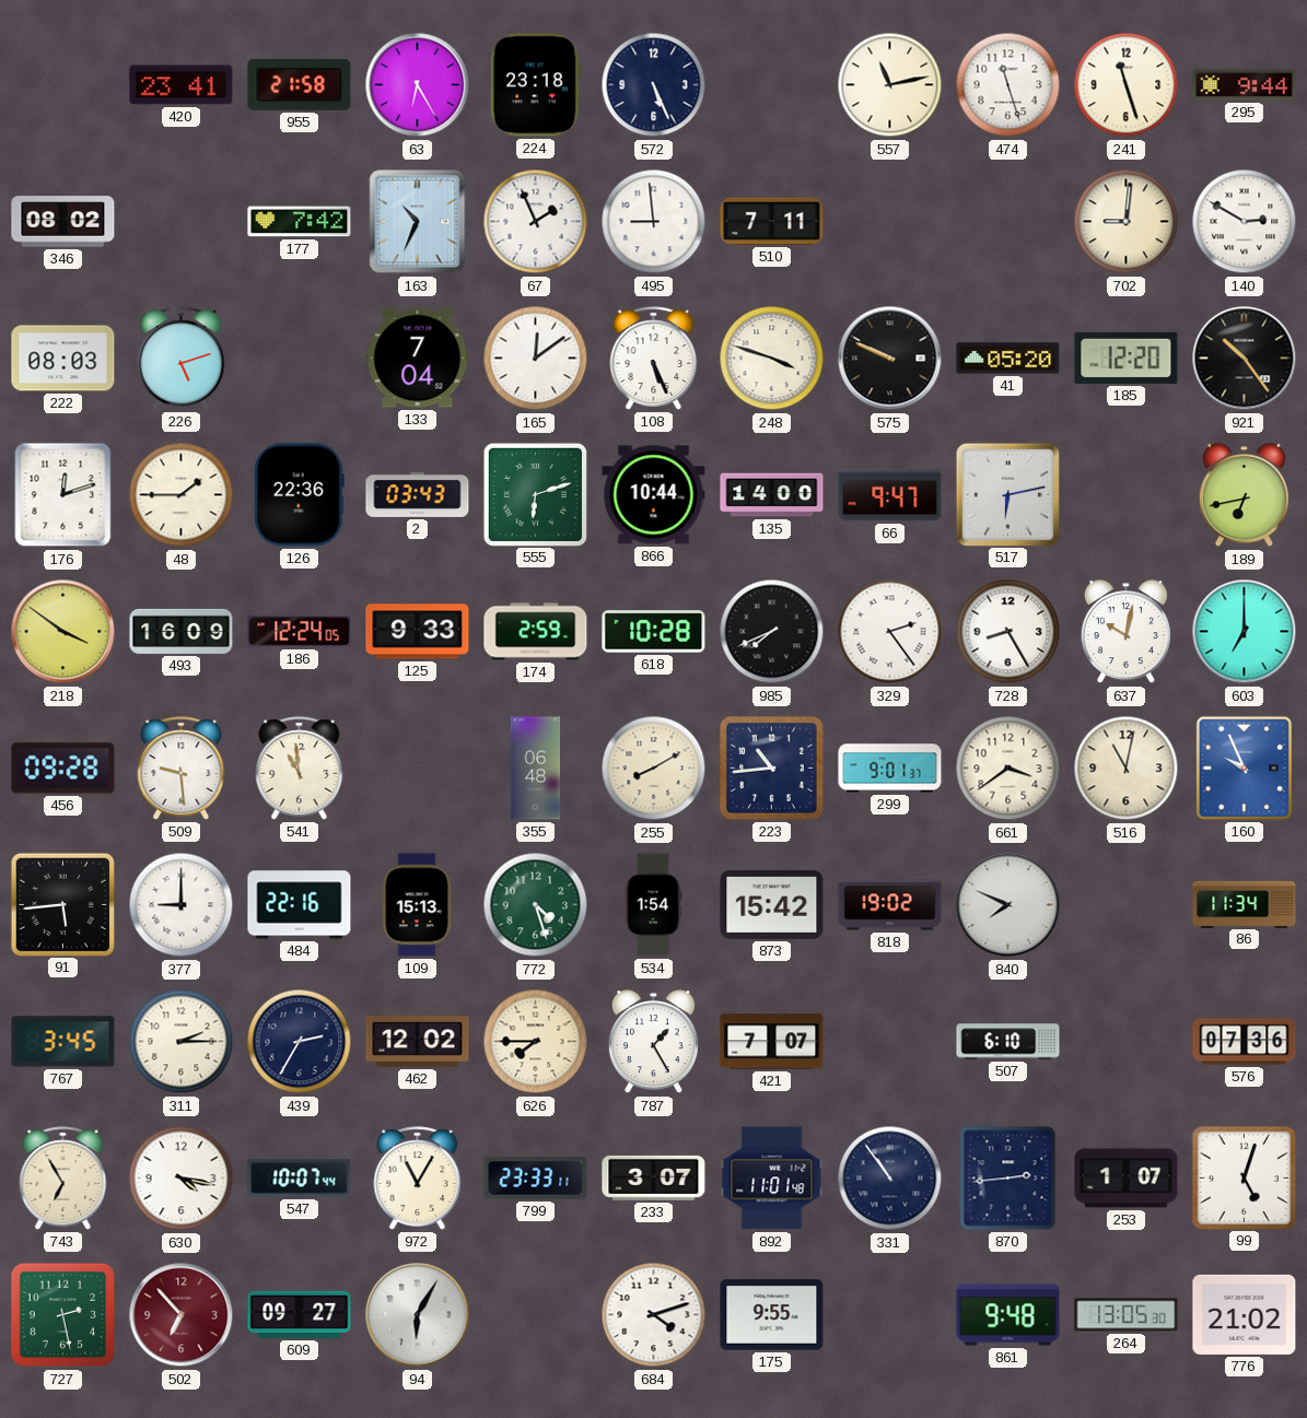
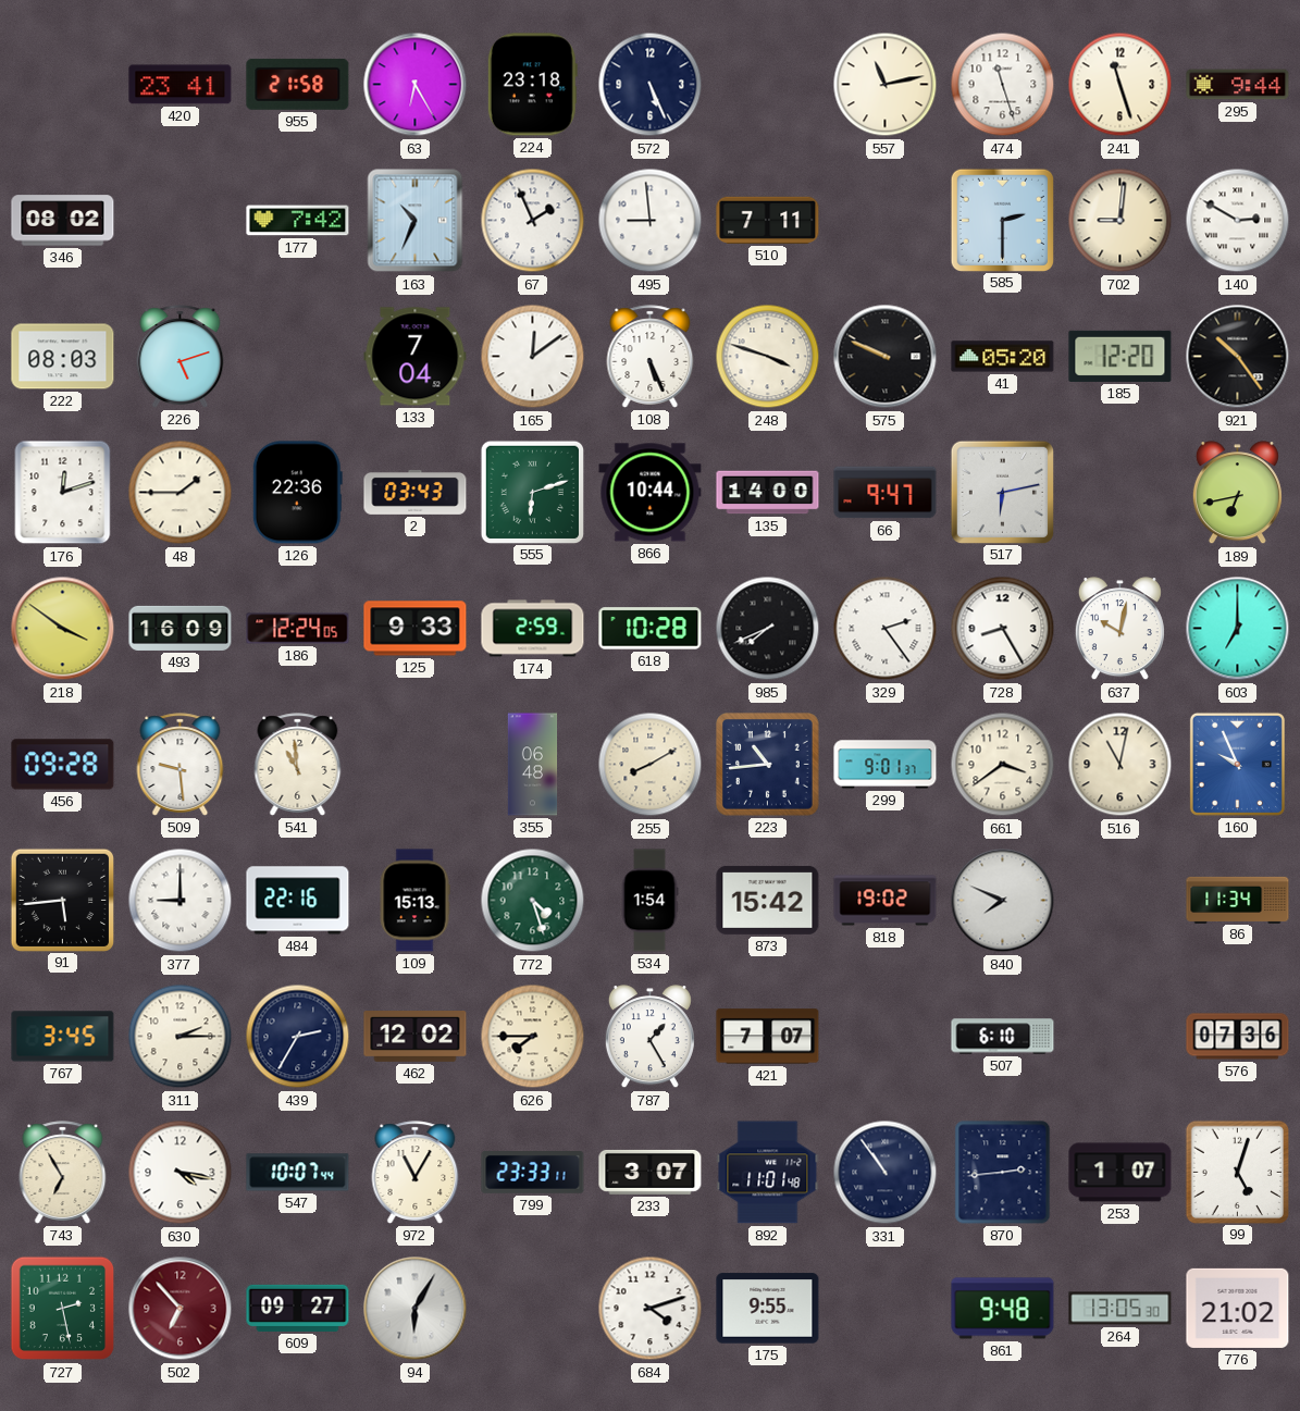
585: none -> 2:30 (1002, 220)
